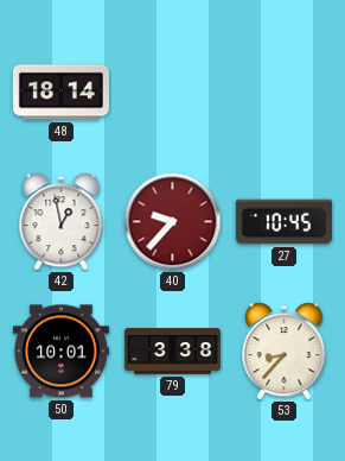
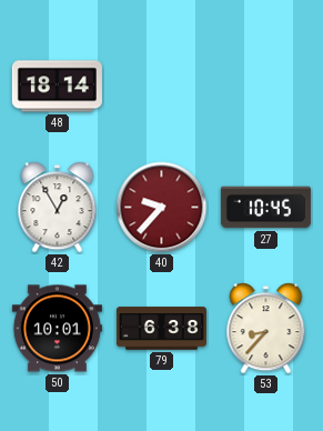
42: 12:58 -> 12:55 (58, 208)
79: 3:38 -> 6:38 (161, 329)
